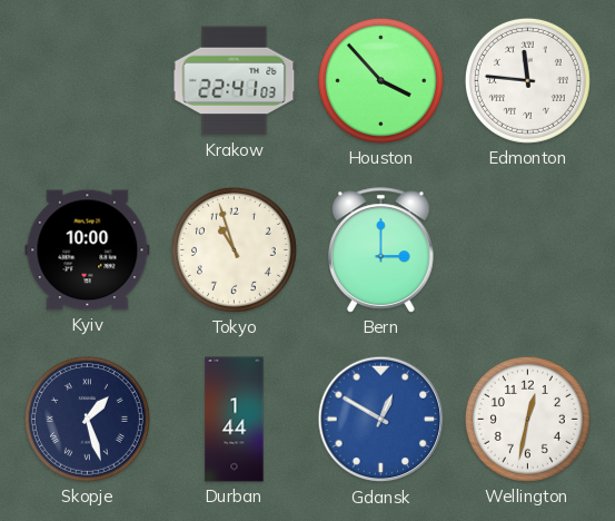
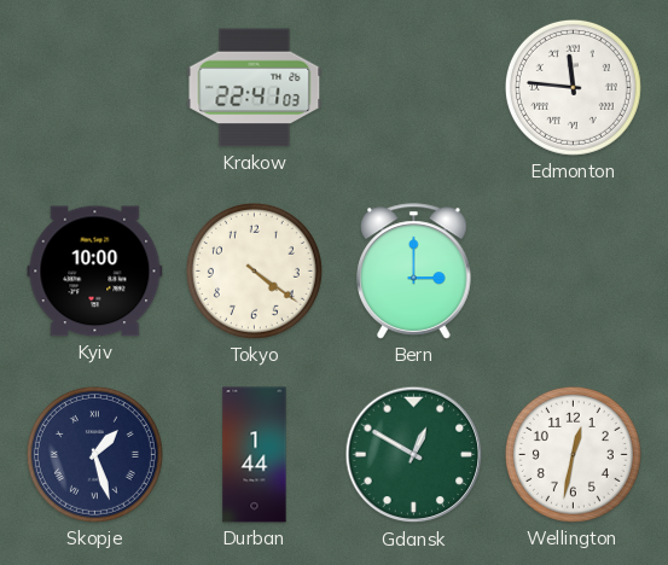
Houston: 3:53 -> none (380, 80)
Tokyo: 10:57 -> 4:21 (254, 270)
Gdansk dial: blue -> green (414, 455)
